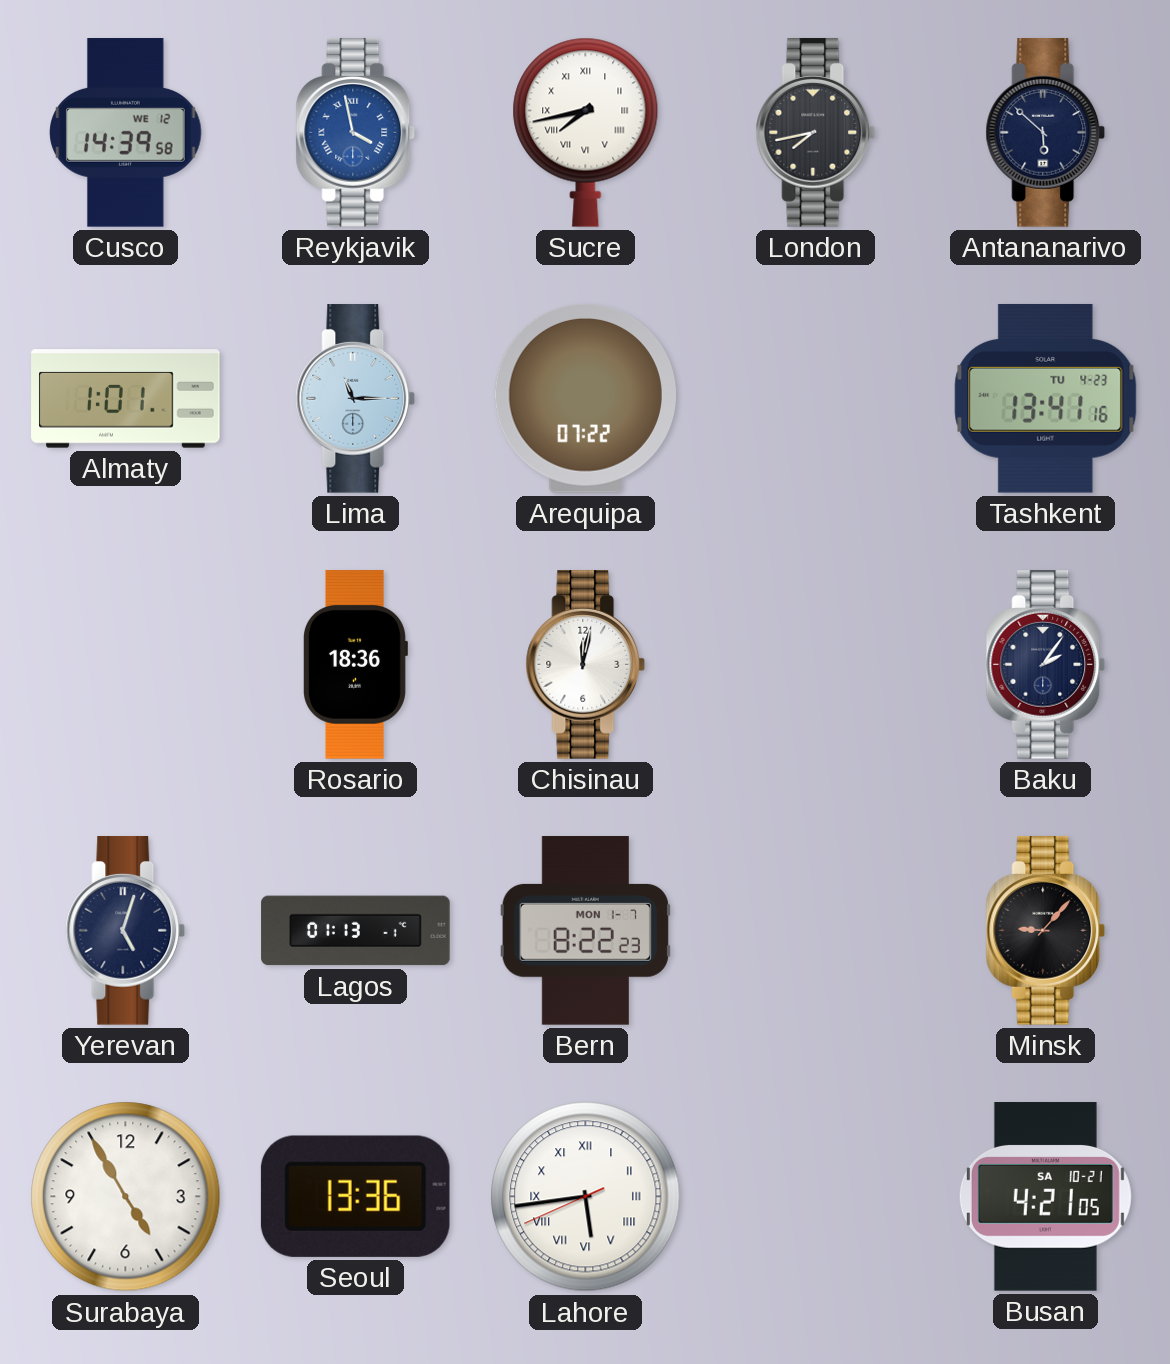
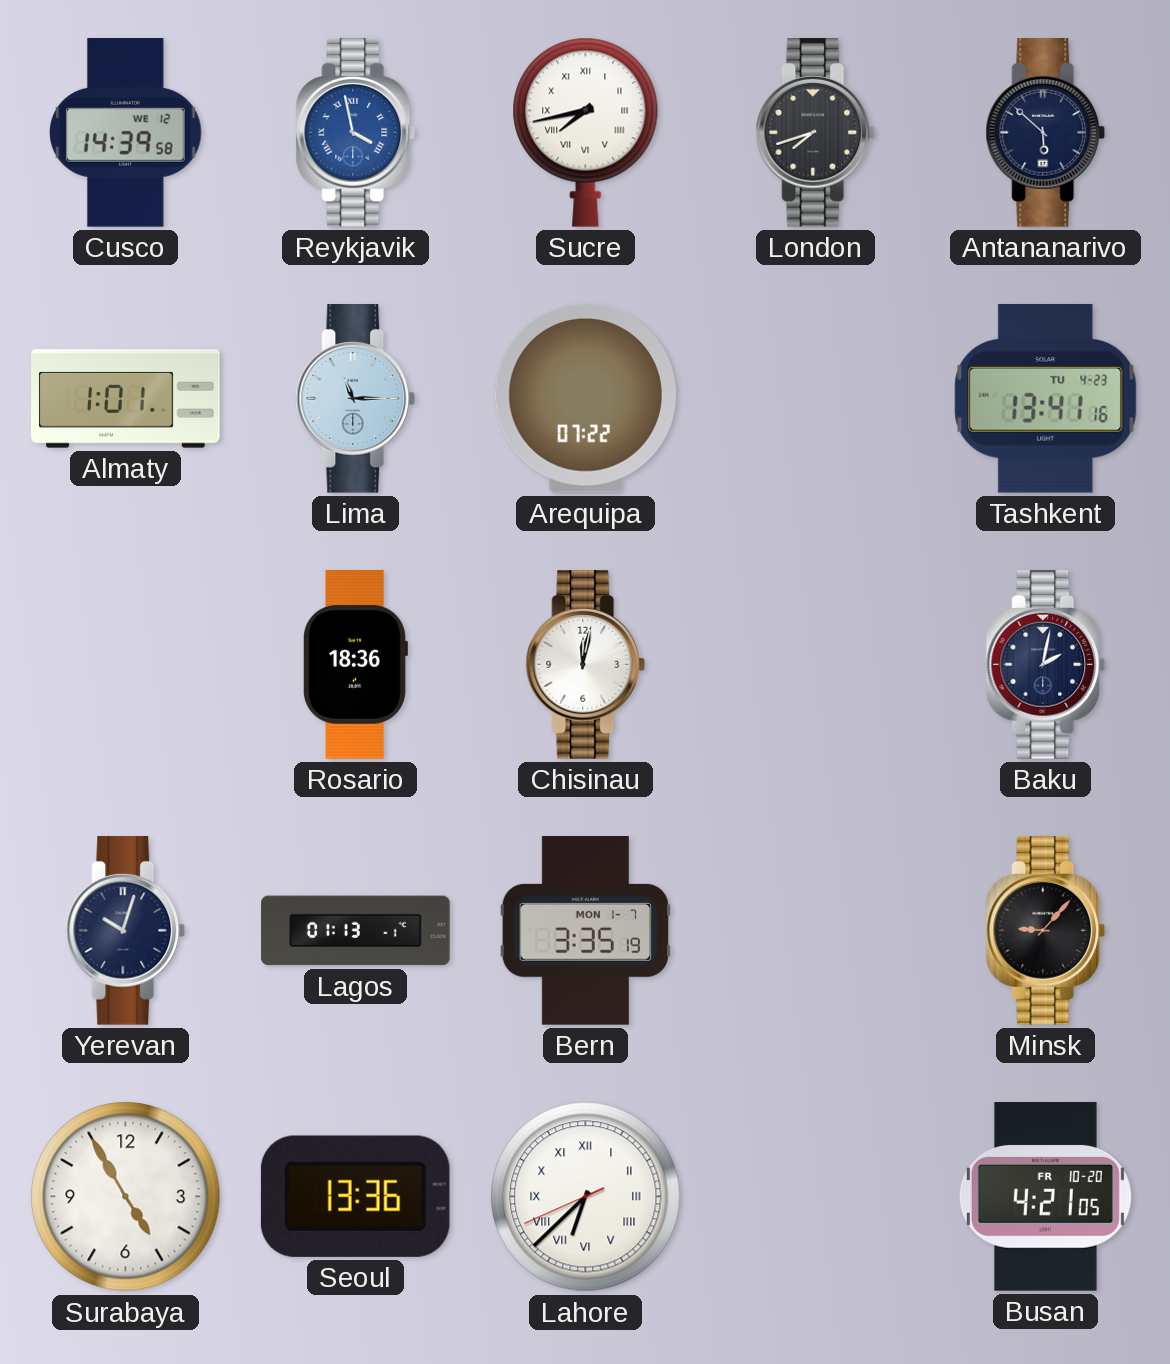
London: 7:43 -> 7:42 (816, 133)
Baku: 2:06 -> 2:02 (1046, 665)
Yerevan: 5:03 -> 10:03 (126, 931)
Bern: 8:22 -> 3:35 (585, 931)
Lahore: 5:43 -> 6:37 (586, 1197)
Busan date: SA 10-21 -> FR 10-20 (1045, 1197)
